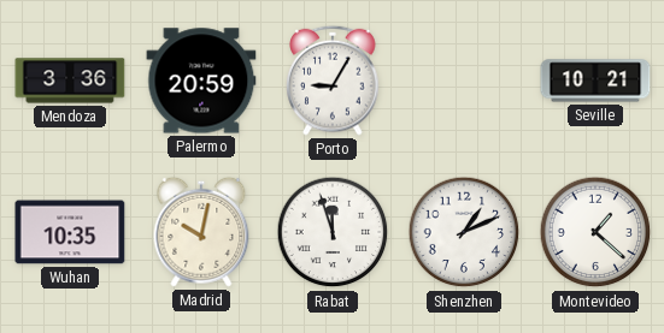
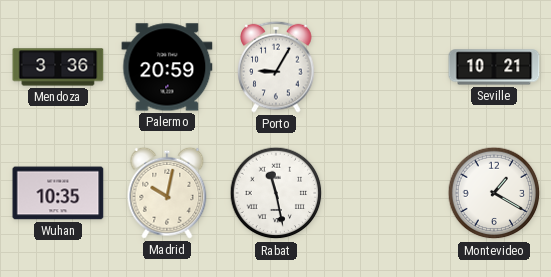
Rabat: 11:57 -> 11:28 (276, 193)
Shenzhen: 1:11 -> none (464, 232)
Montevideo: 1:22 -> 1:20 (494, 193)
